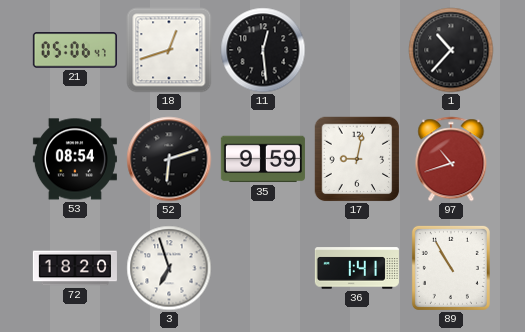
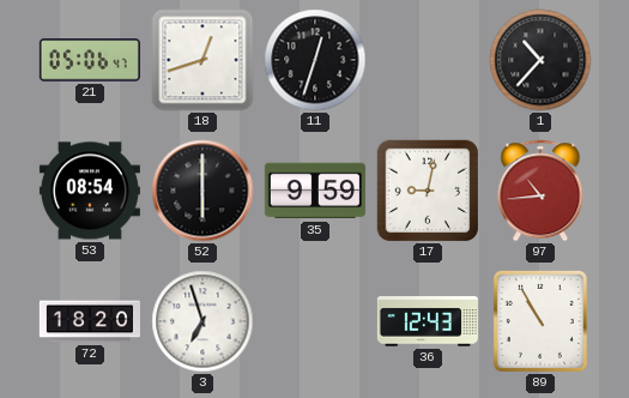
11: 12:29 -> 12:33 (315, 60)
52: 6:12 -> 6:00 (202, 191)
97: 10:42 -> 10:44 (540, 191)
36: 1:41 -> 12:43 (428, 321)
